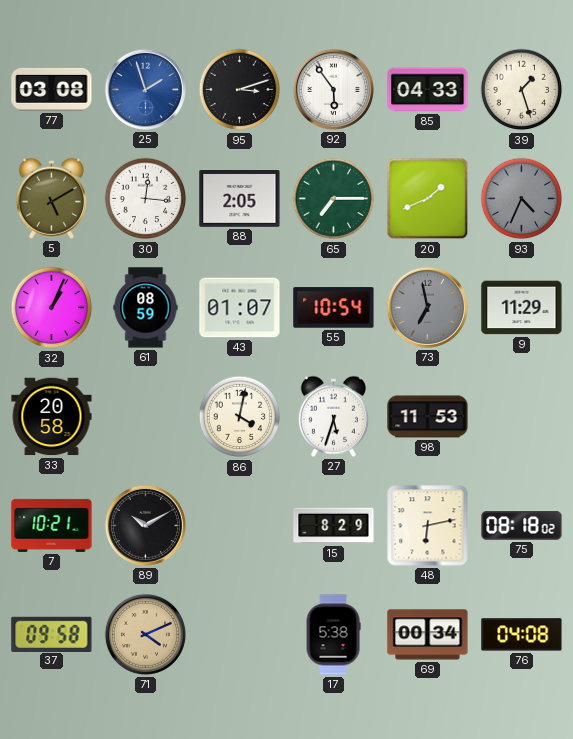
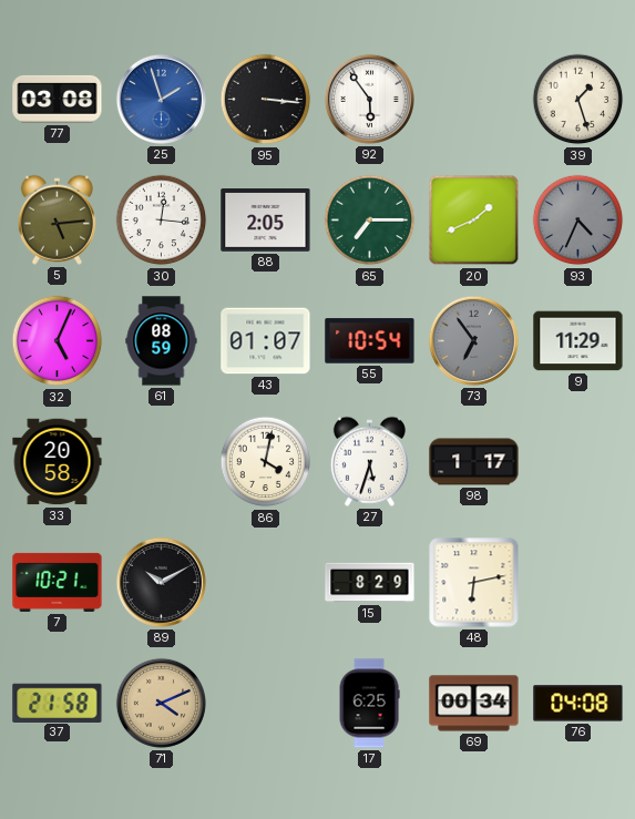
95: 3:12 -> 3:16 (266, 100)
85: 04:33 -> none (428, 90)
5: 5:10 -> 5:14 (57, 219)
32: 1:04 -> 5:04 (58, 341)
73: 6:58 -> 6:54 (473, 340)
98: 11:53 -> 1:17 (474, 462)
75: 08:18 -> none (522, 526)
37: 09:58 -> 21:58 (58, 703)
17: 5:38 -> 6:25 (369, 704)
